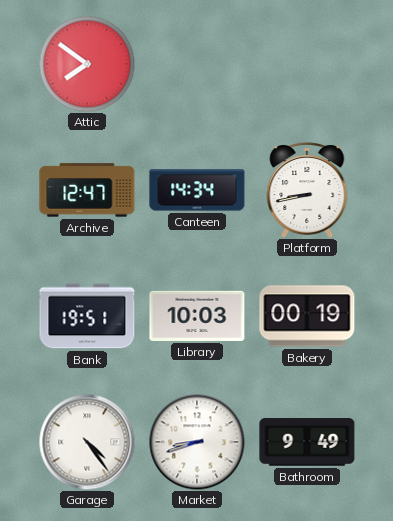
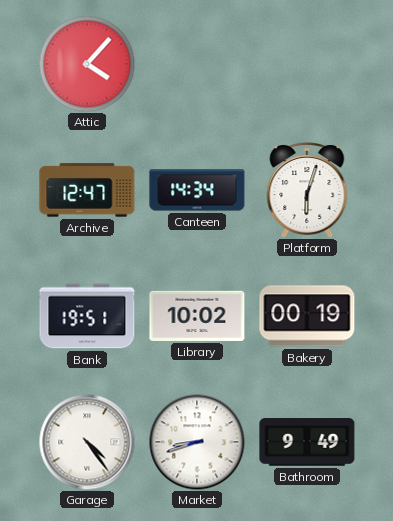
Attic: 7:51 -> 4:07 (87, 64)
Platform: 8:43 -> 6:03 (307, 191)
Library: 10:03 -> 10:02 (197, 316)
